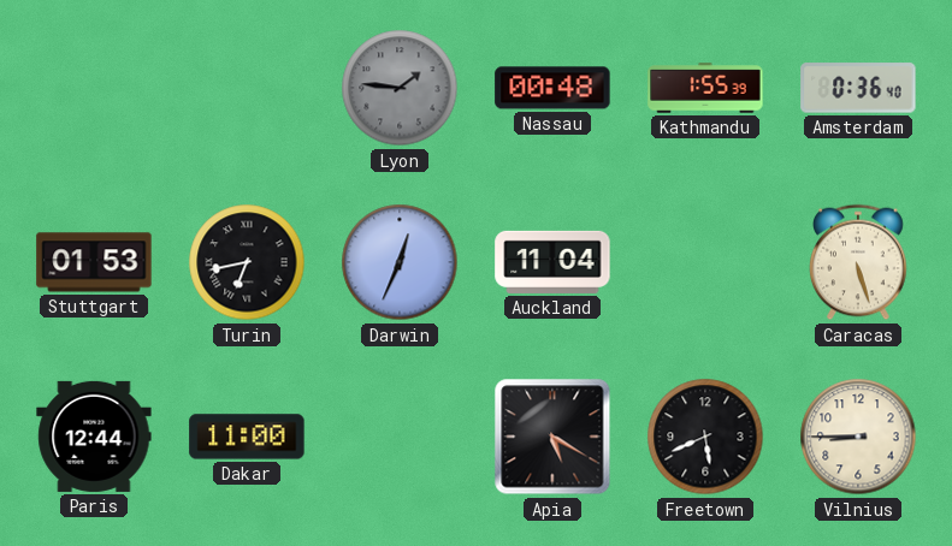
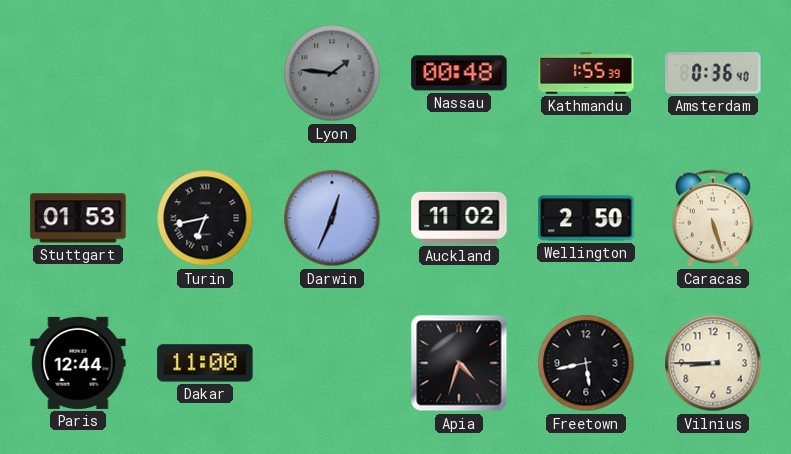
Auckland: 11:04 -> 11:02 (459, 218)
Wellington: none -> 2:50 (586, 218)
Apia: 5:20 -> 4:33 (459, 363)
Freetown: 5:41 -> 5:43 (586, 363)
